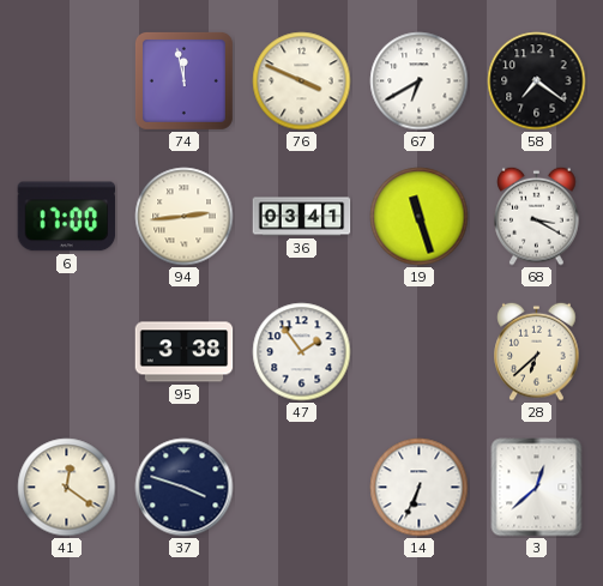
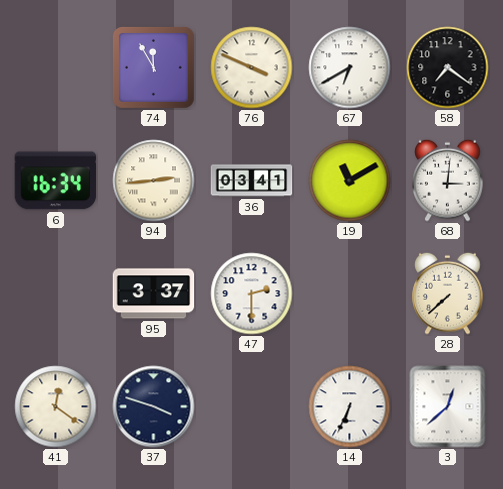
74: 11:58 -> 11:55 (153, 67)
6: 17:00 -> 16:34 (56, 181)
19: 11:27 -> 11:10 (350, 181)
68: 3:20 -> 3:01 (448, 180)
95: 3:38 -> 3:37 (154, 294)
47: 1:54 -> 2:30 (252, 294)
28: 6:38 -> 7:38 (448, 293)
